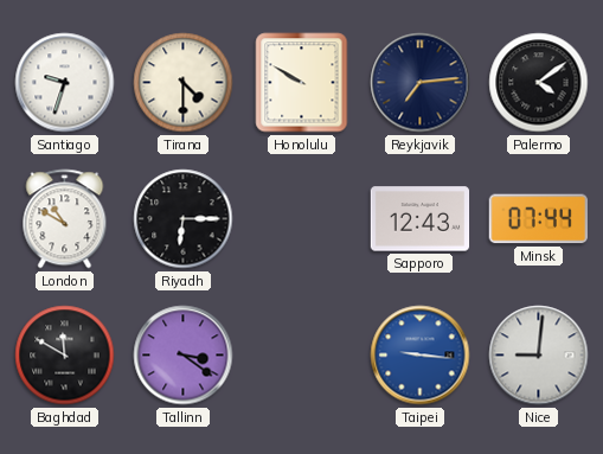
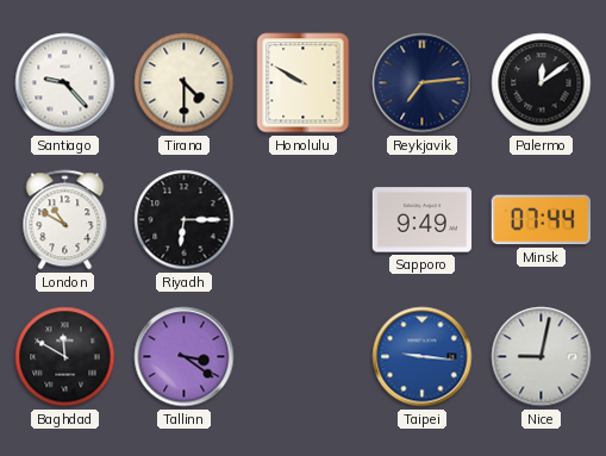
Santiago: 9:33 -> 9:23 (65, 83)
Palermo: 4:09 -> 12:09 (542, 83)
Sapporo: 12:43 -> 9:49 (423, 220)
Nice: 9:01 -> 9:02 (542, 357)
